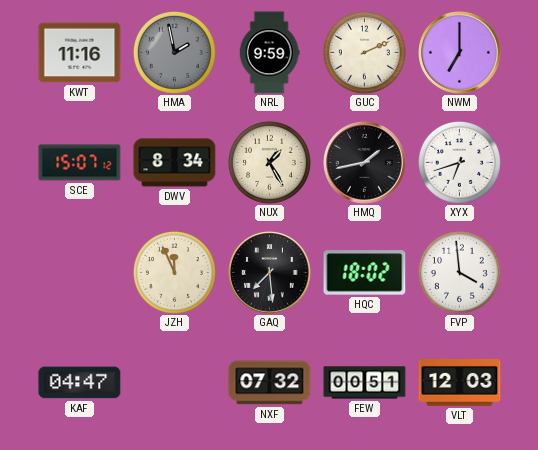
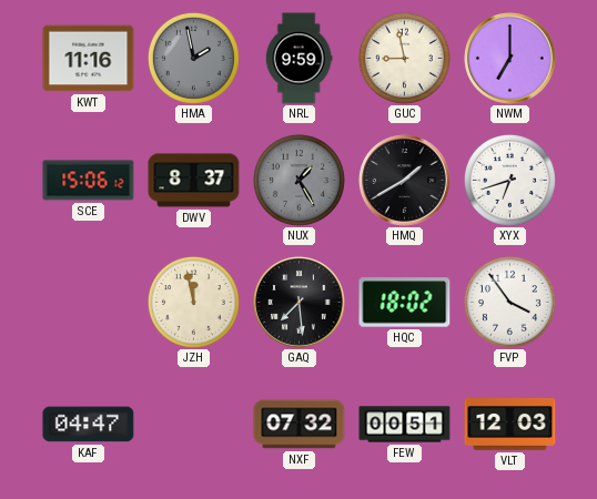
GUC: 2:11 -> 8:58 (404, 58)
SCE: 15:07 -> 15:06 (89, 181)
DWV: 8:34 -> 8:37 (194, 181)
NUX dial: cream -> grey (298, 180)
HMQ: 1:43 -> 1:40 (405, 181)
JZH: 11:56 -> 11:58 (193, 302)
FVP: 3:59 -> 3:54 (509, 302)
